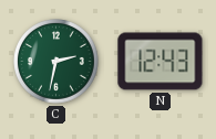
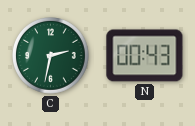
N: 12:43 -> 00:43 (145, 56)
